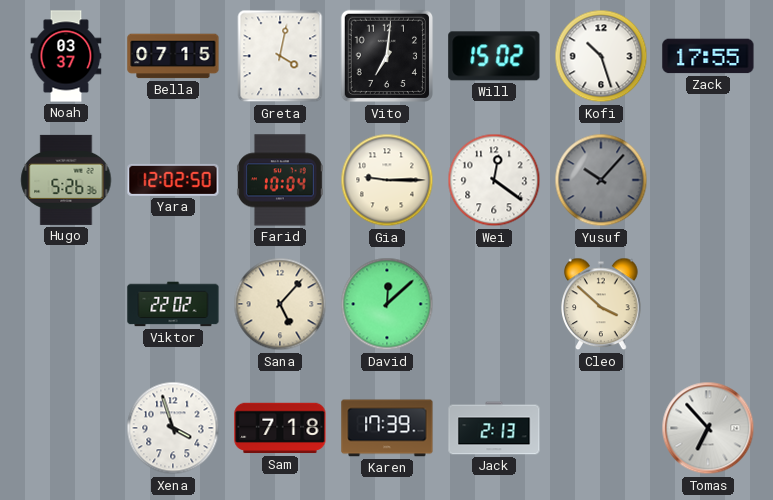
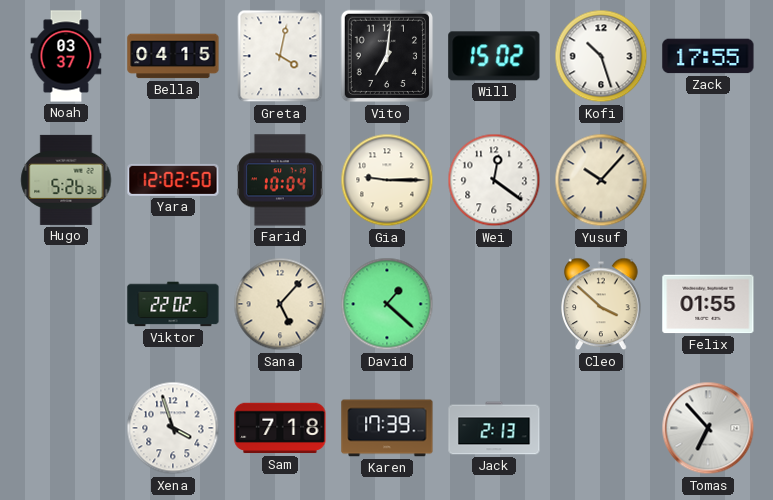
Bella: 07:15 -> 04:15 (173, 56)
Yusuf dial: grey -> cream (601, 180)
David: 12:08 -> 1:22 (387, 304)
Felix: none -> 01:55 (708, 304)
